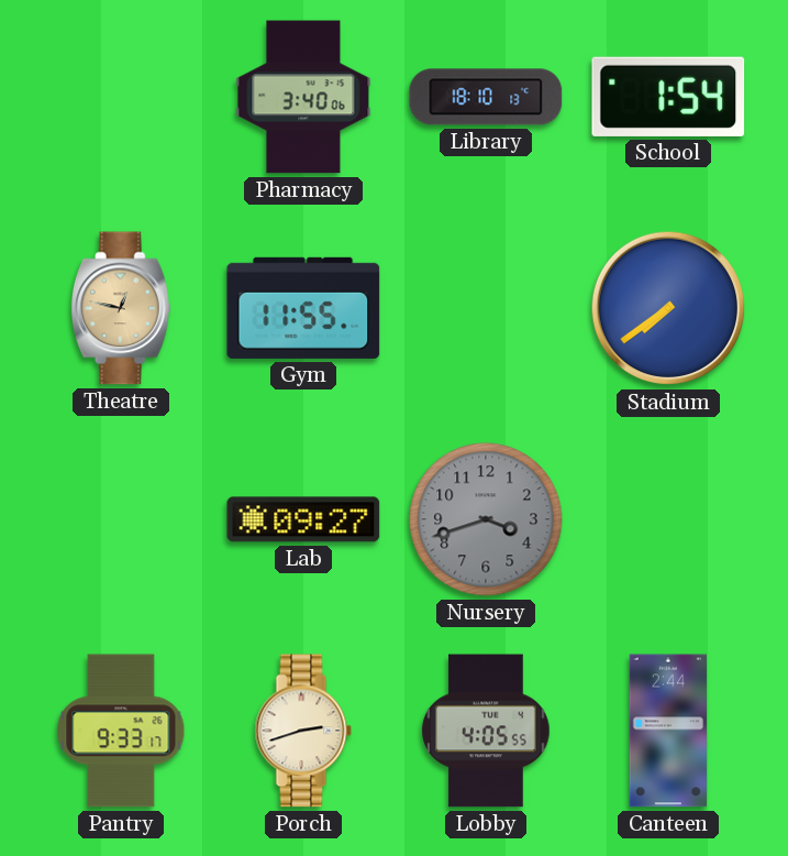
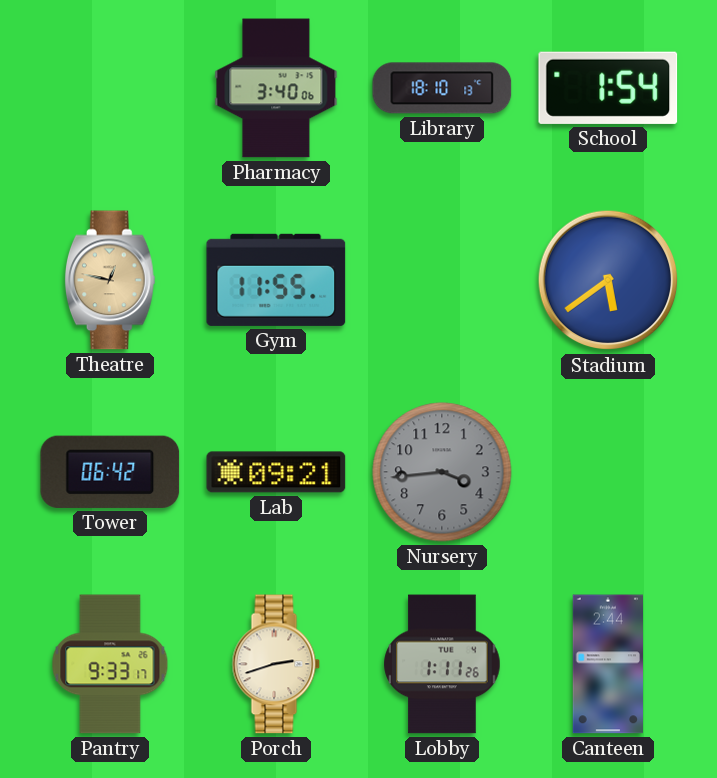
Stadium: 7:39 -> 5:39 (608, 280)
Tower: none -> 06:42 (110, 472)
Lab: 09:27 -> 09:21 (276, 472)
Nursery: 3:42 -> 3:44 (442, 472)
Lobby: 4:05 -> 1:11 (442, 664)
